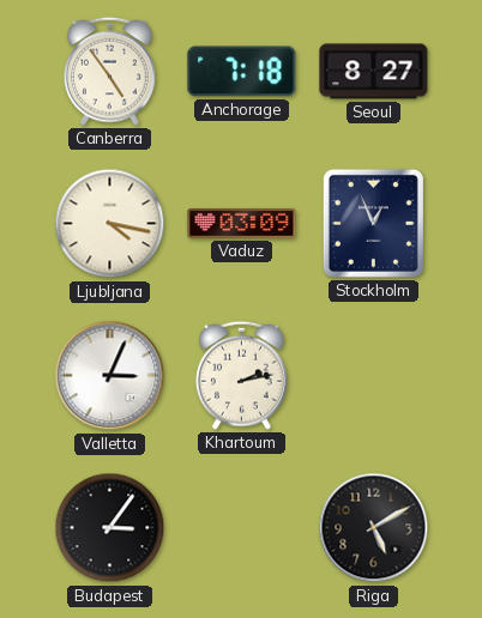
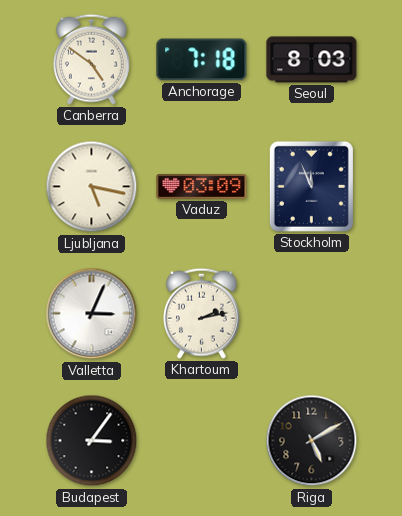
Canberra: 4:54 -> 4:51 (92, 59)
Seoul: 8:27 -> 8:03 (312, 60)
Ljubljana: 4:17 -> 5:17 (92, 187)
Stockholm: 12:56 -> 11:56 (311, 186)
